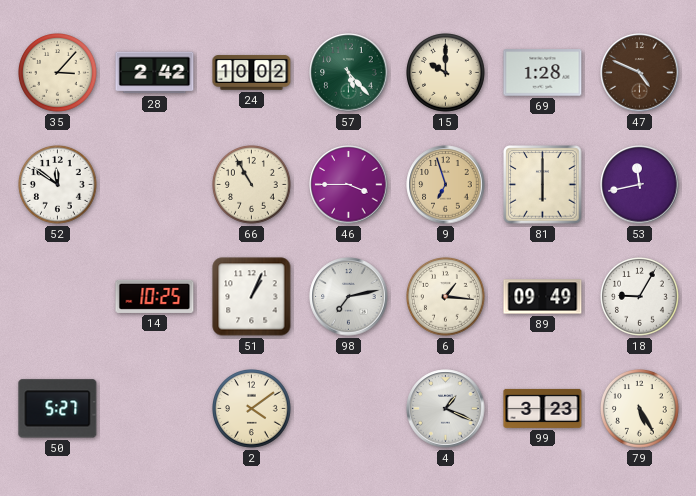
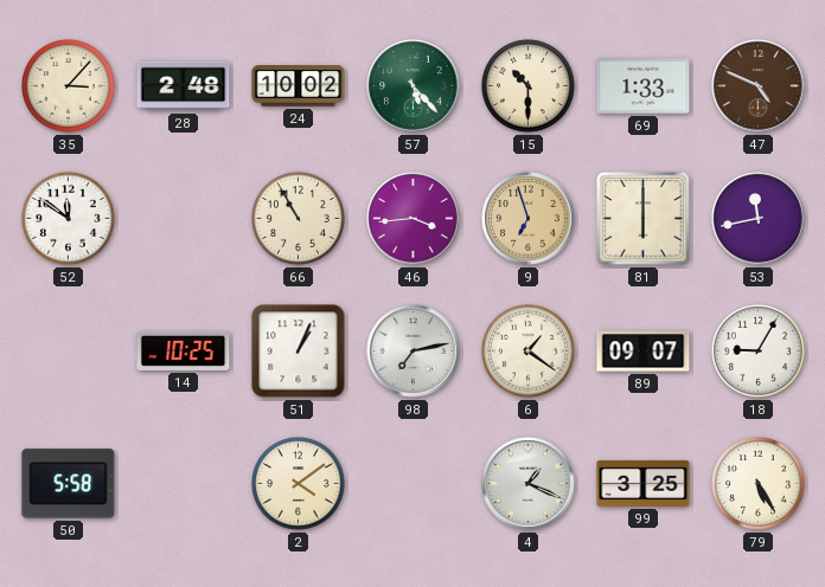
28: 2:42 -> 2:48 (184, 86)
15: 10:00 -> 10:30 (529, 86)
69: 1:28 -> 1:33 (644, 86)
46: 3:45 -> 3:44 (414, 219)
6: 1:16 -> 1:21 (529, 351)
89: 09:49 -> 09:07 (644, 351)
50: 5:27 -> 5:58 (69, 484)
99: 3:23 -> 3:25 (644, 483)
